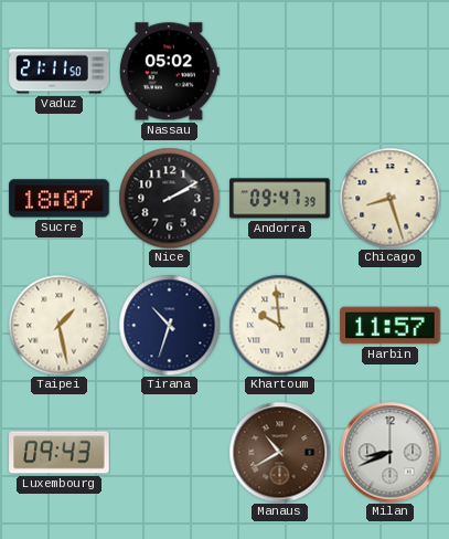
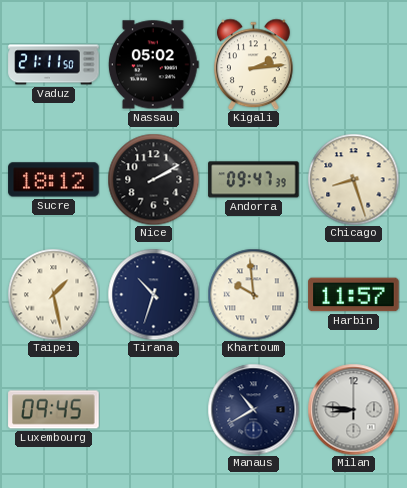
Kigali: none -> 2:14 (254, 64)
Sucre: 18:07 -> 18:12 (54, 180)
Luxembourg: 09:43 -> 09:45 (54, 410)
Manaus dial: brown -> navy (253, 409)
Milan: 8:41 -> 8:46 (353, 409)
